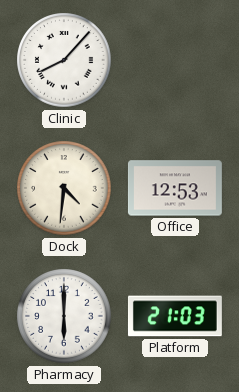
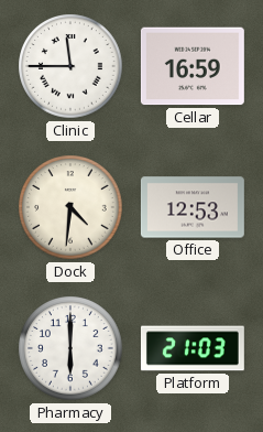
Clinic: 8:07 -> 11:45 (70, 66)
Cellar: none -> 16:59 (193, 66)
